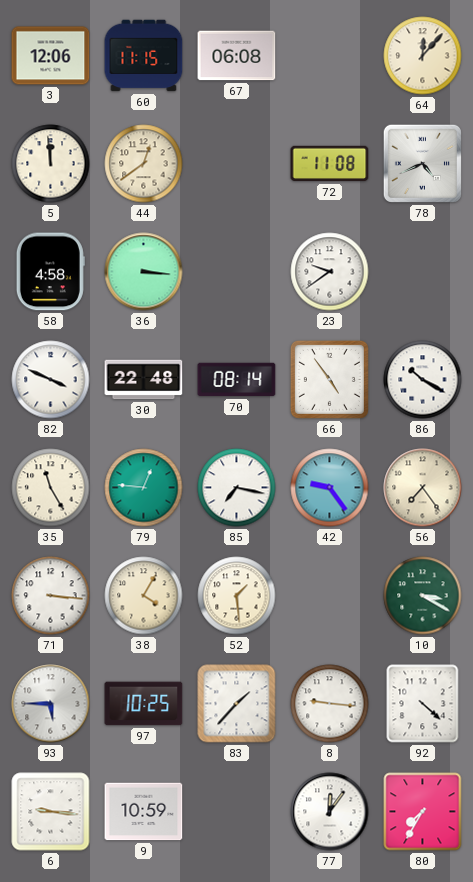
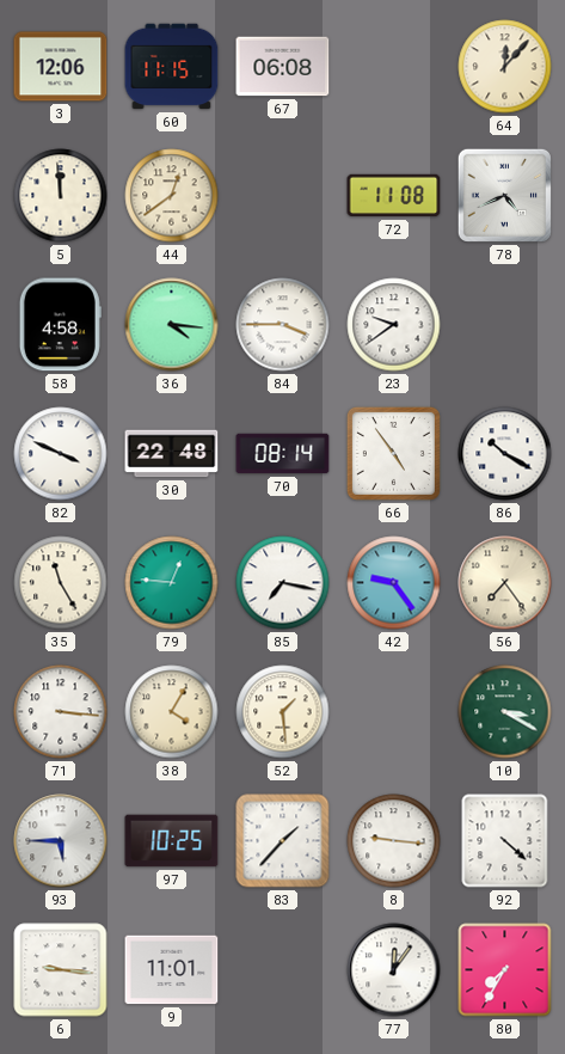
36: 3:16 -> 4:16 (172, 325)
84: none -> 3:45 (283, 325)
9: 10:59 -> 11:01 (172, 970)
